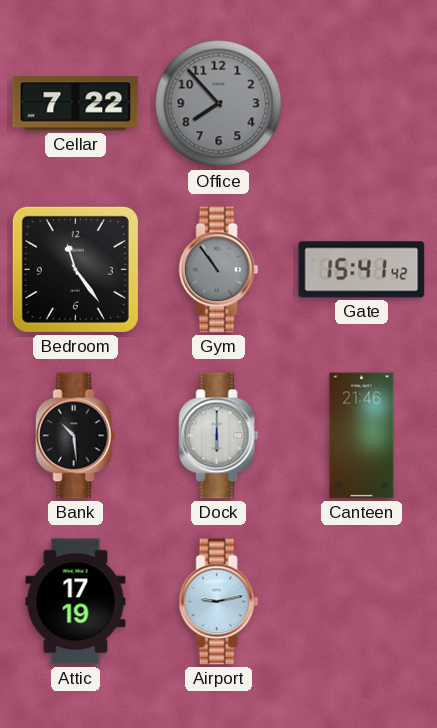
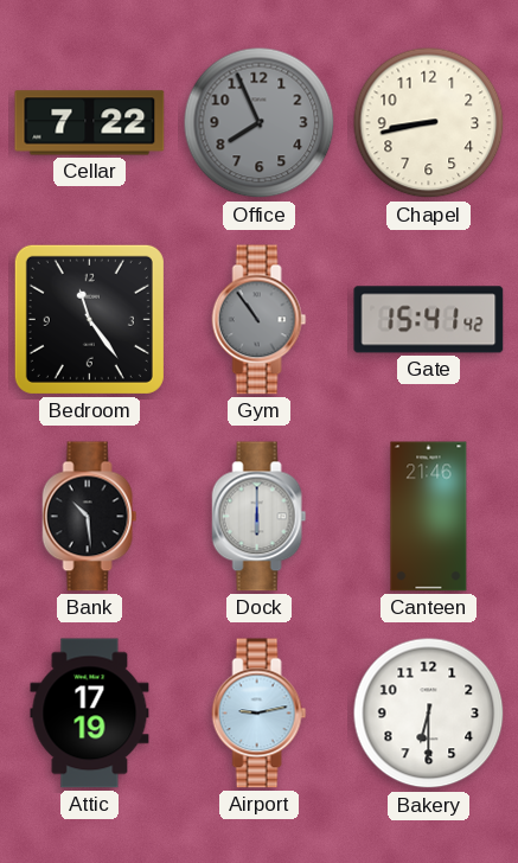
Office: 7:53 -> 7:56 (260, 123)
Chapel: none -> 8:43 (429, 123)
Bakery: none -> 6:30 (429, 714)
